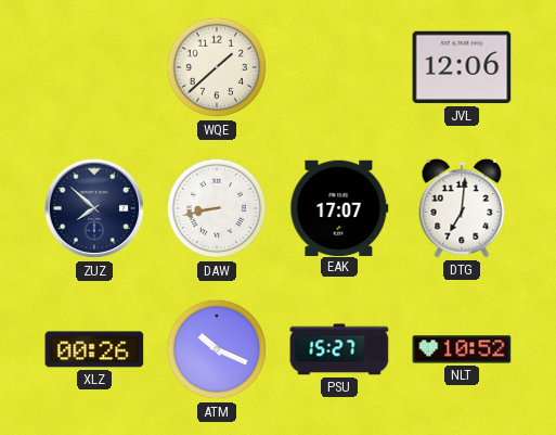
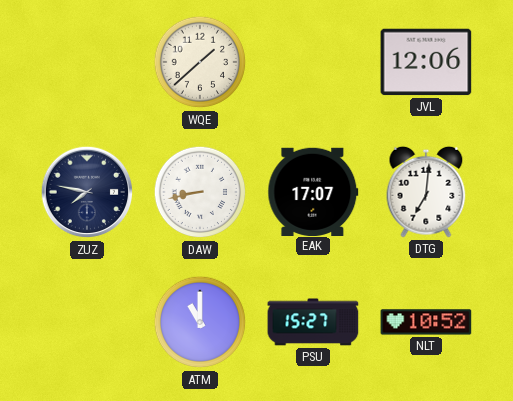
ZUZ: 7:52 -> 7:47 (87, 192)
XLZ: 00:26 -> none (94, 349)
ATM: 10:19 -> 11:00 (200, 322)
